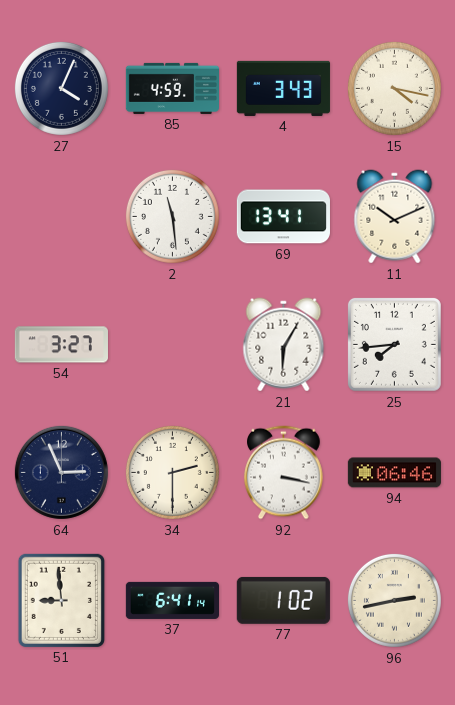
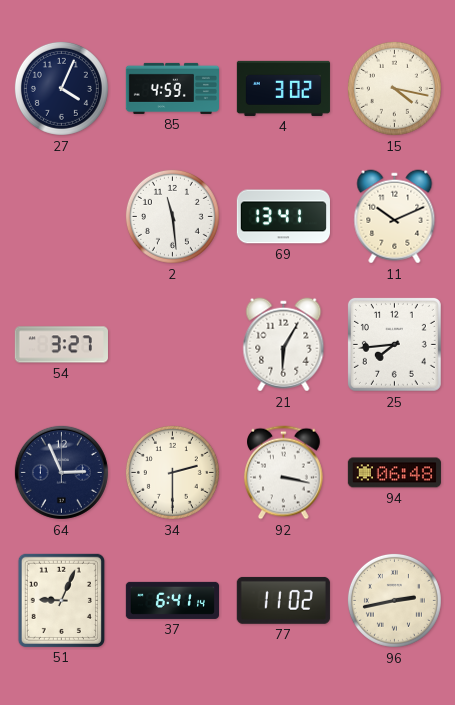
4: 3:43 -> 3:02 (283, 88)
94: 06:46 -> 06:48 (394, 473)
51: 8:59 -> 9:04 (61, 600)
77: 1:02 -> 11:02 (283, 600)
